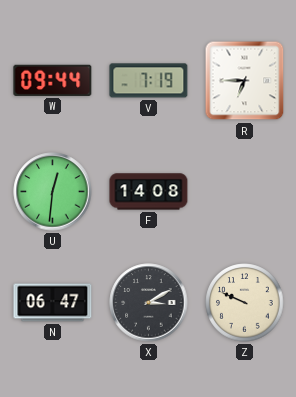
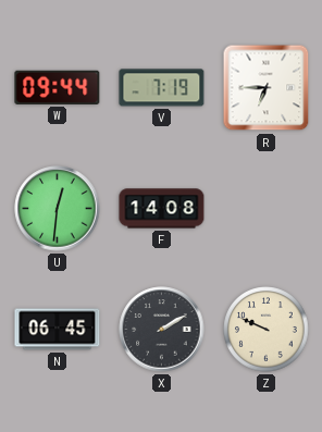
N: 06:47 -> 06:45 (58, 330)
X: 3:10 -> 2:10 (162, 330)
